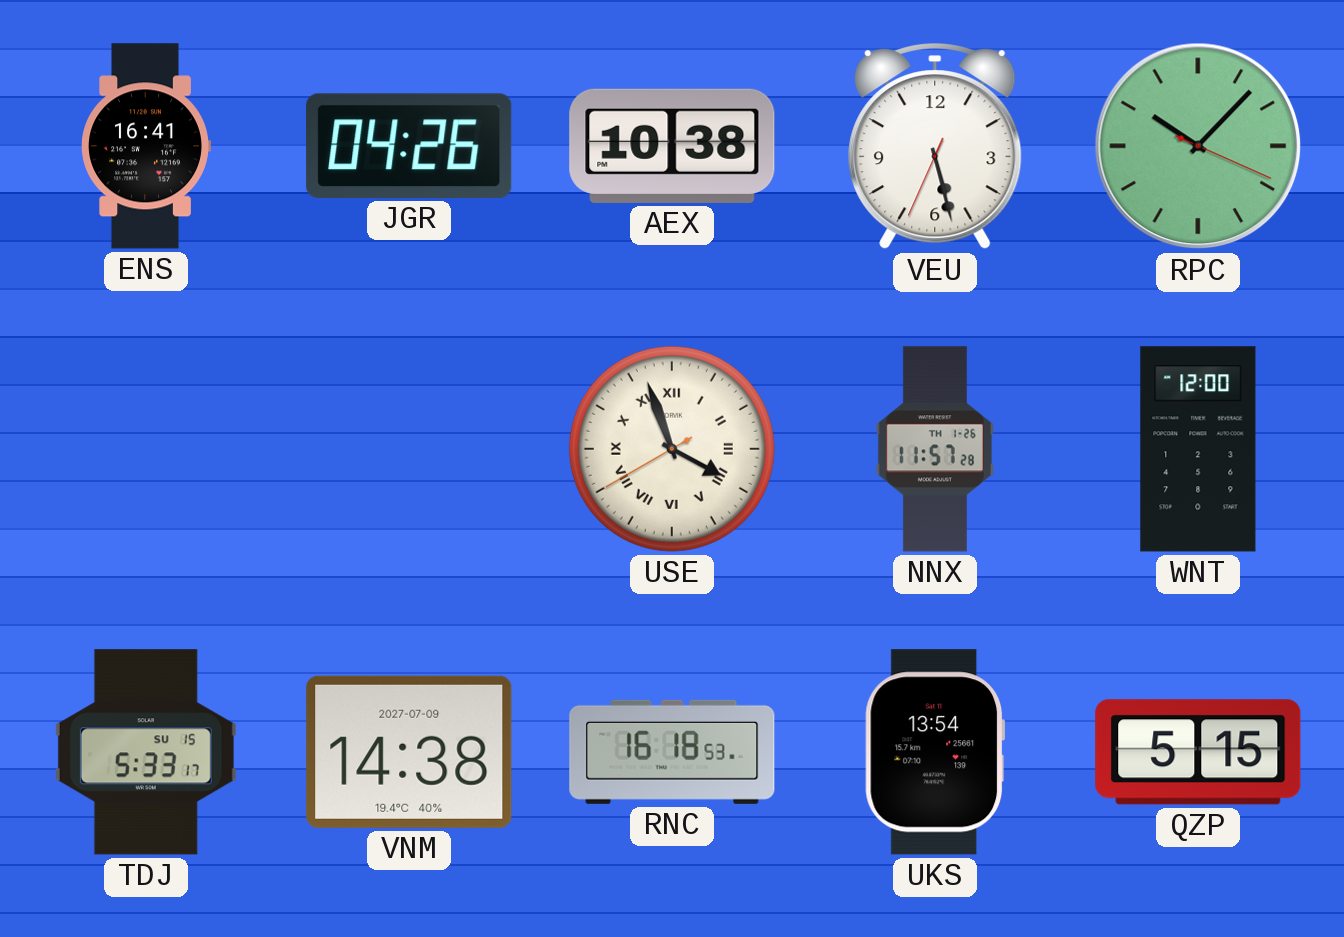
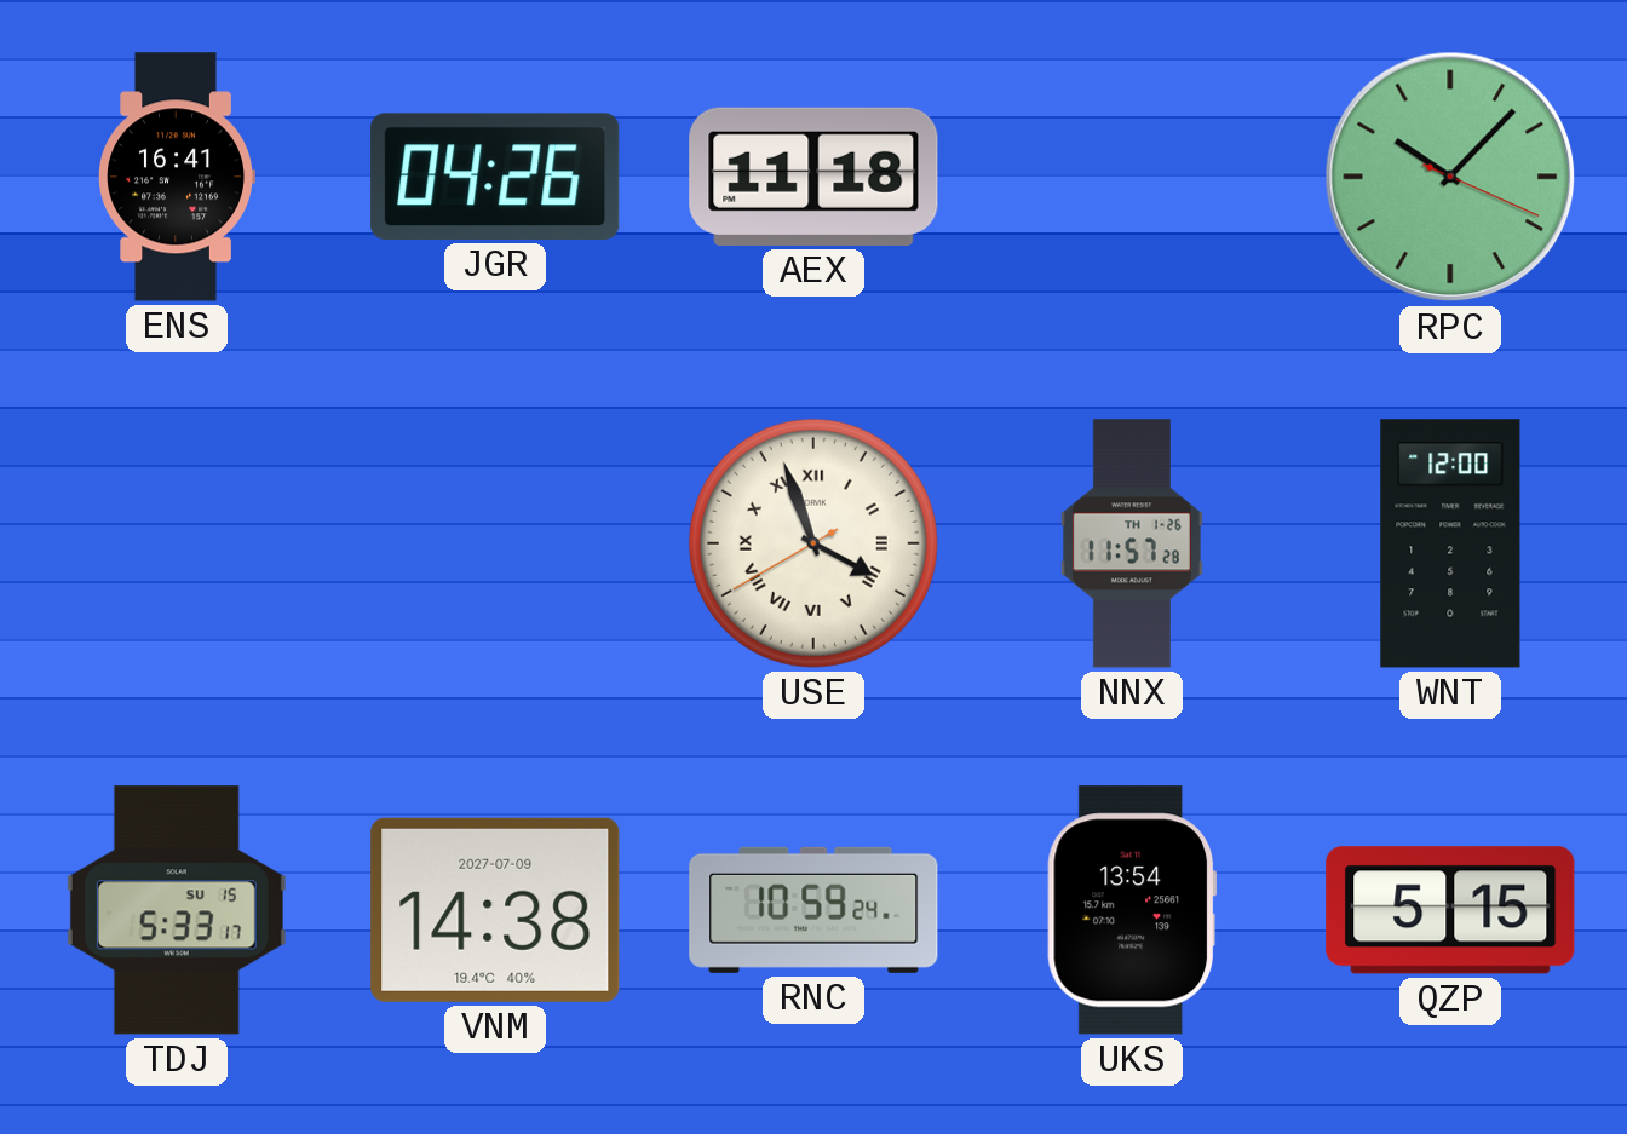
AEX: 10:38 -> 11:18 (813, 177)
VEU: 5:27 -> none (935, 147)
RNC: 16:18 -> 10:59 (813, 910)
